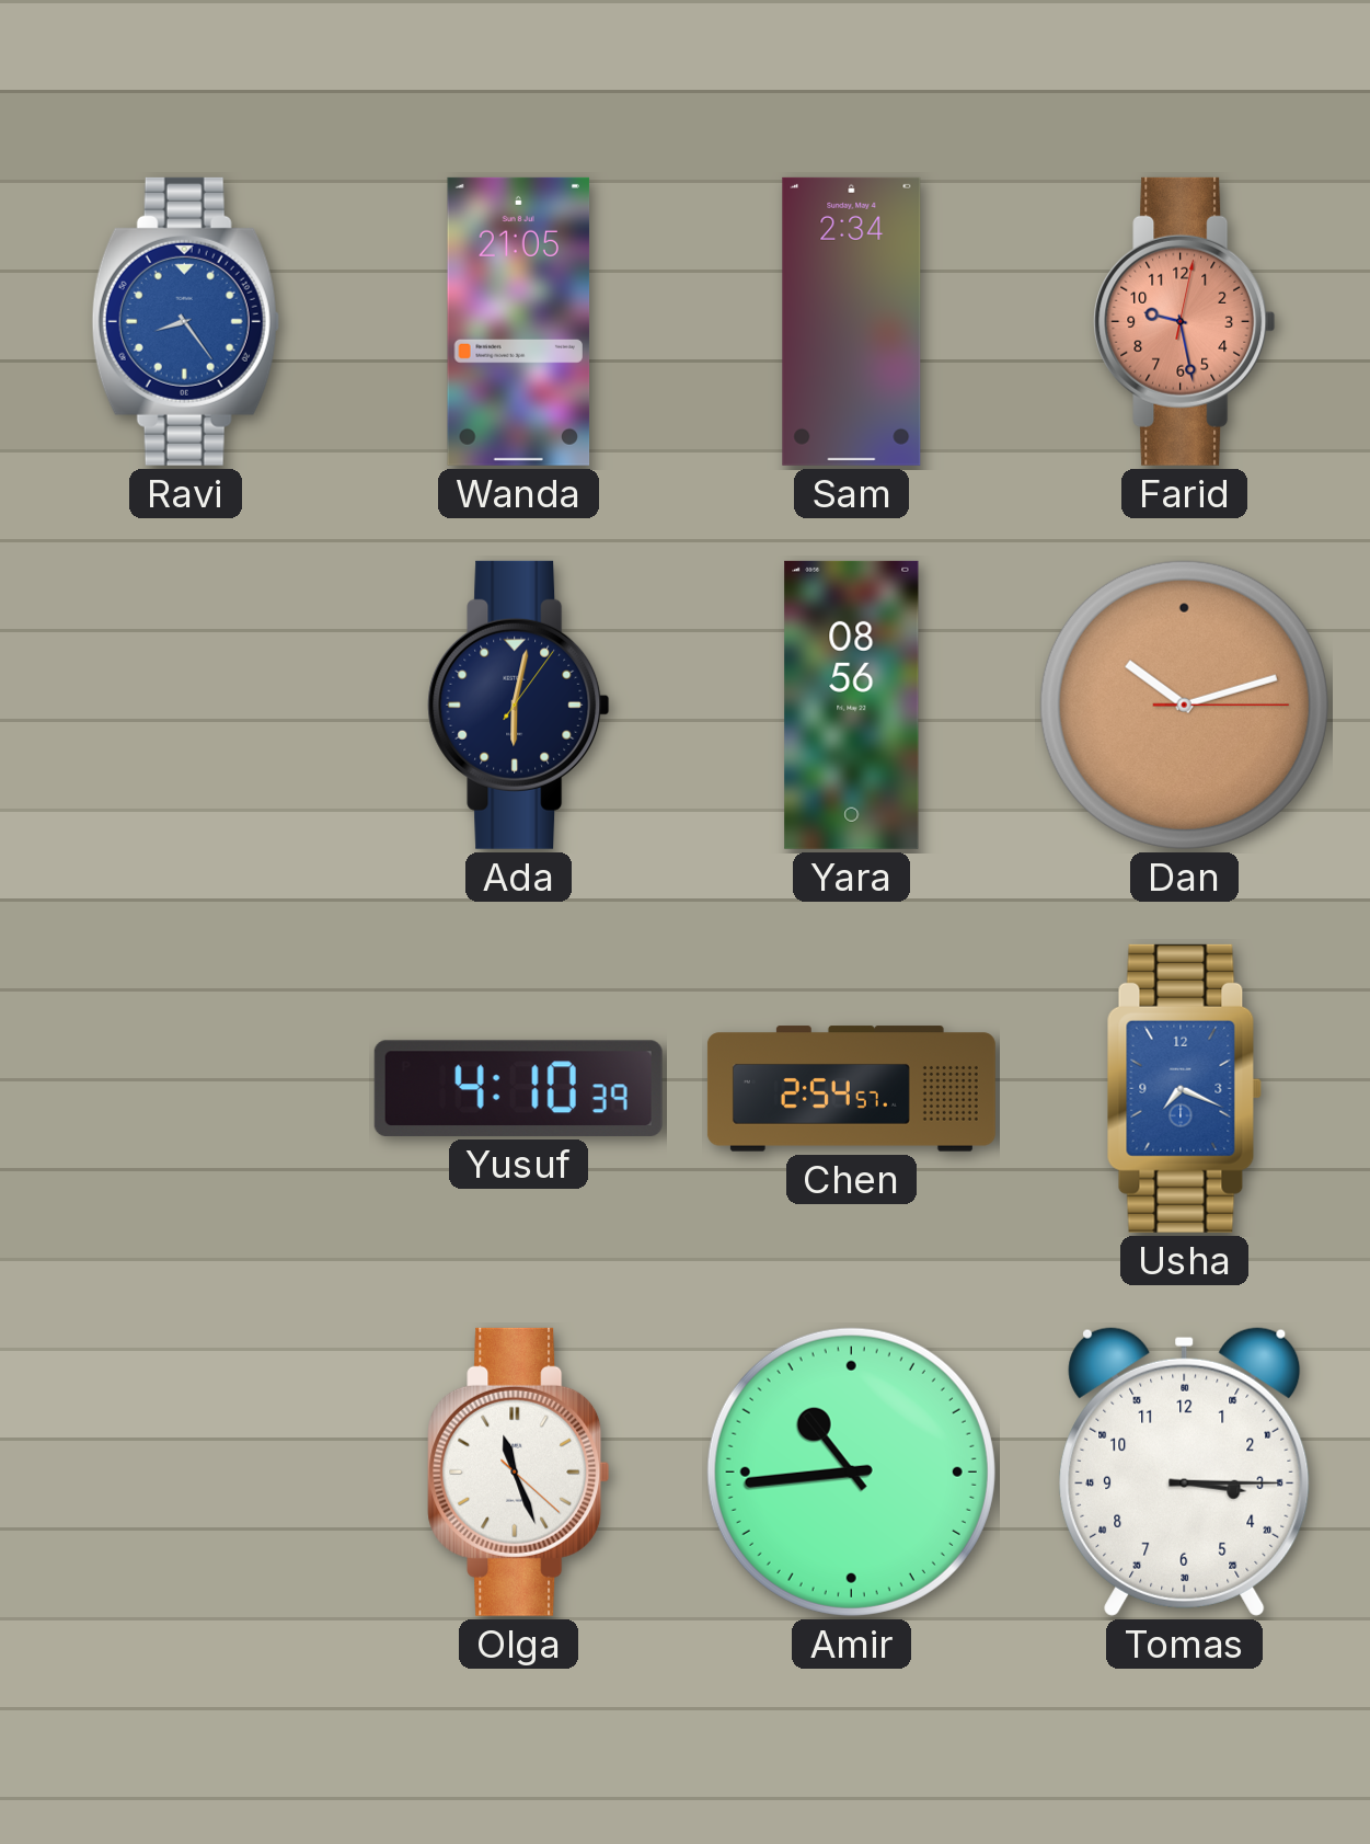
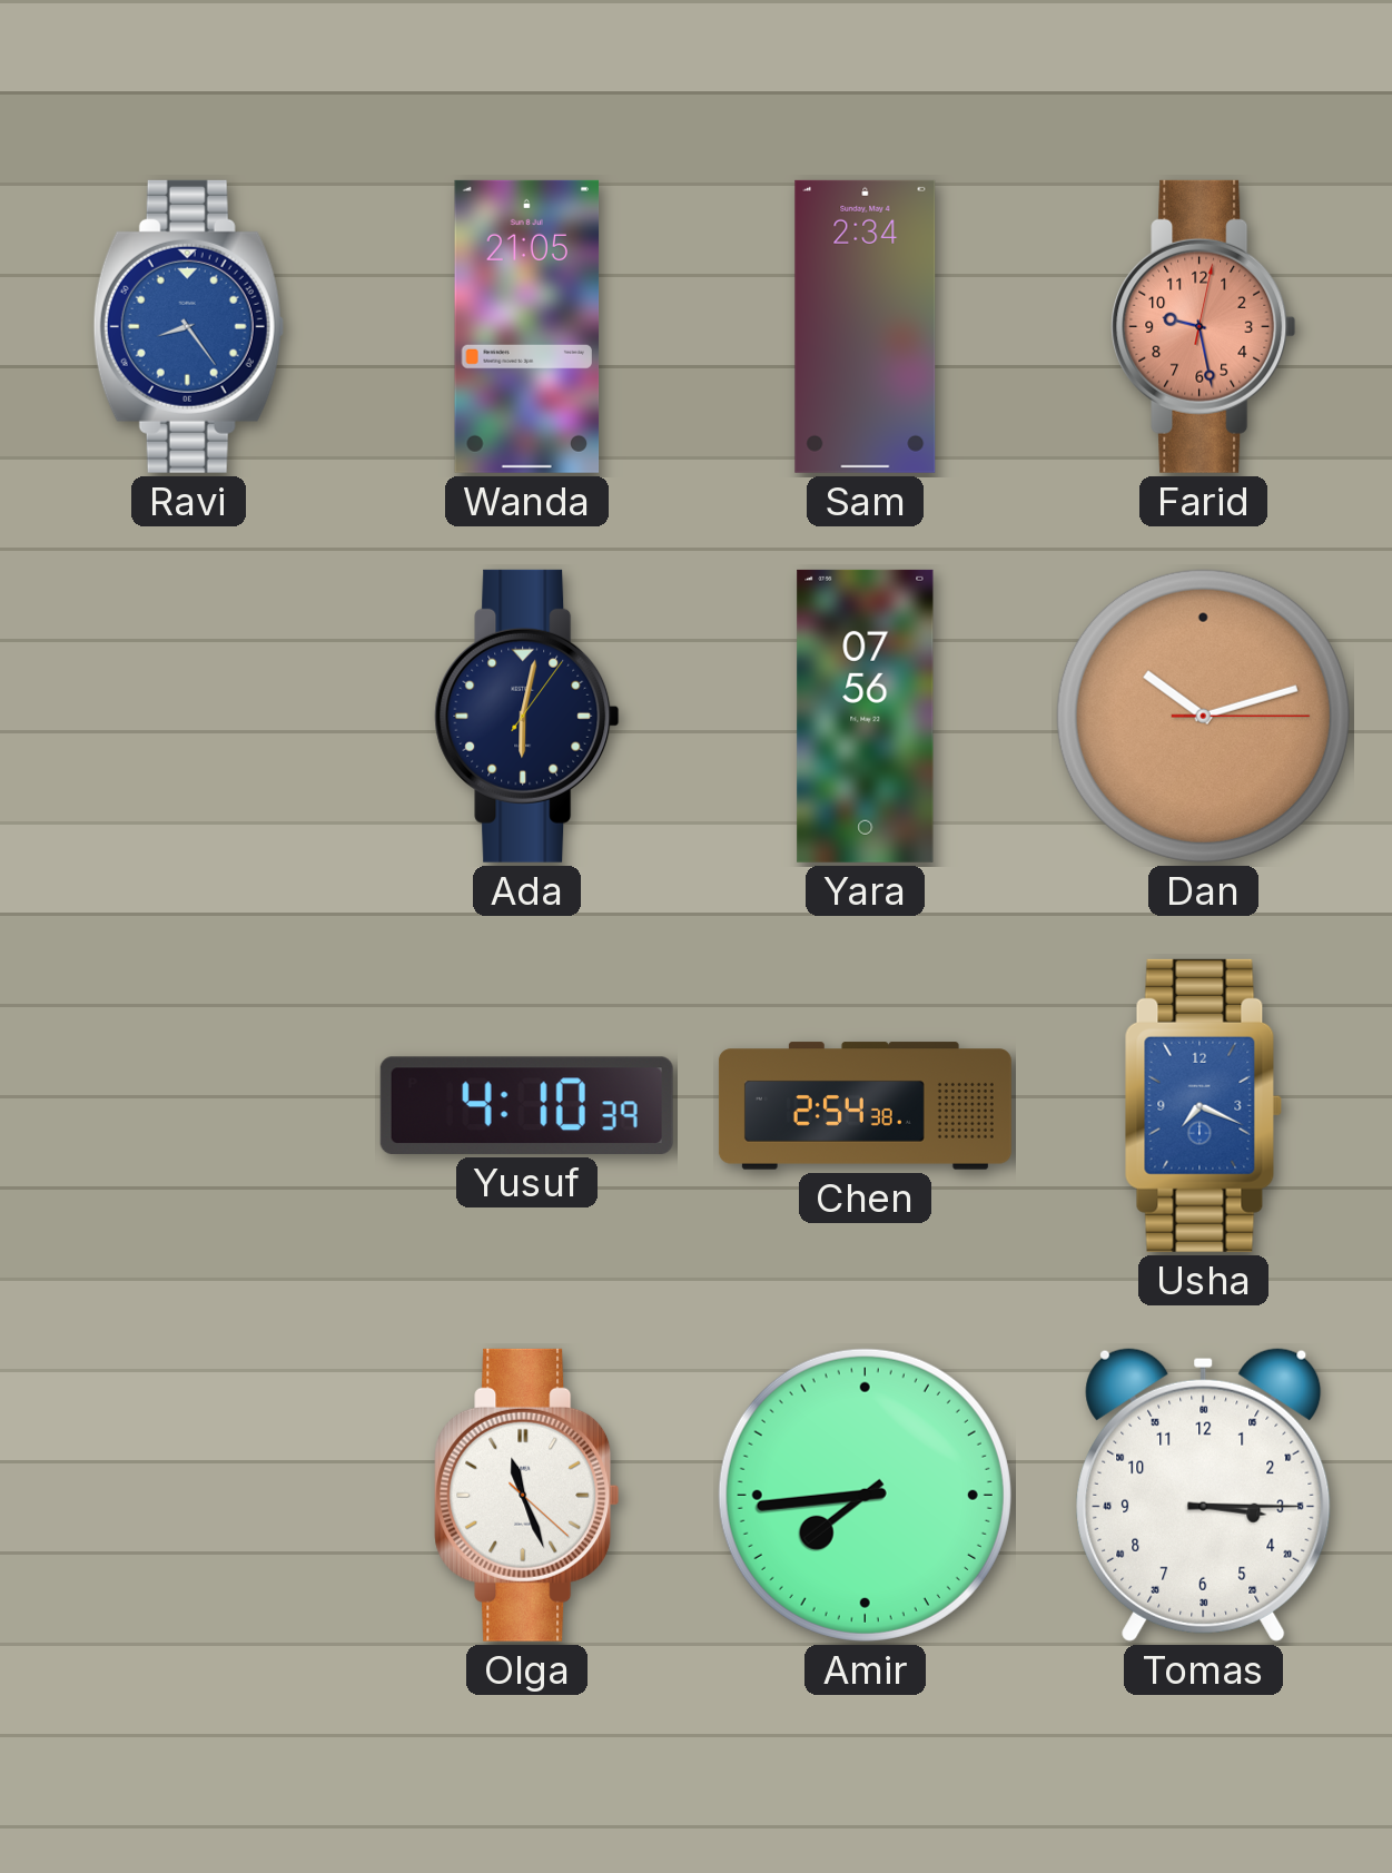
Yara: 08:56 -> 07:56 (866, 716)
Chen: 2:54:57 -> 2:54:38 (865, 1106)
Amir: 10:44 -> 7:44 (865, 1495)
